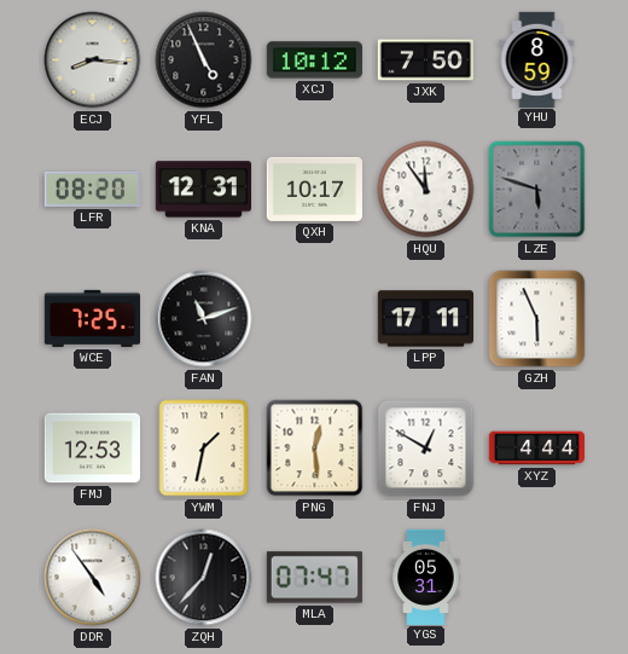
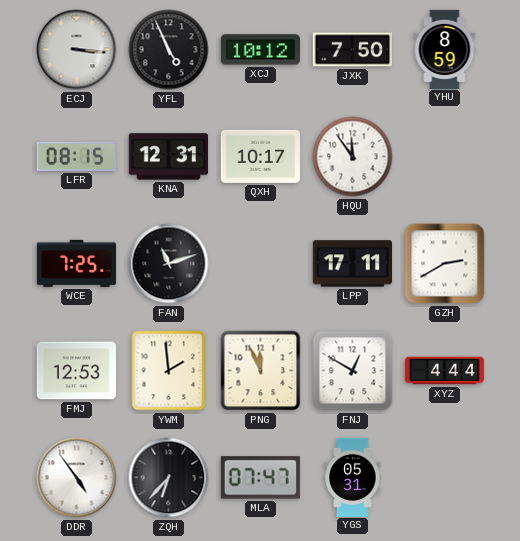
ECJ: 8:16 -> 3:16 (77, 50)
LFR: 08:20 -> 08:15 (76, 156)
LZE: 5:48 -> none (537, 190)
GZH: 5:56 -> 2:40 (445, 264)
YWM: 1:32 -> 1:59 (169, 371)
PNG: 12:29 -> 11:56 (261, 371)
ZQH: 12:37 -> 6:37 (169, 478)
